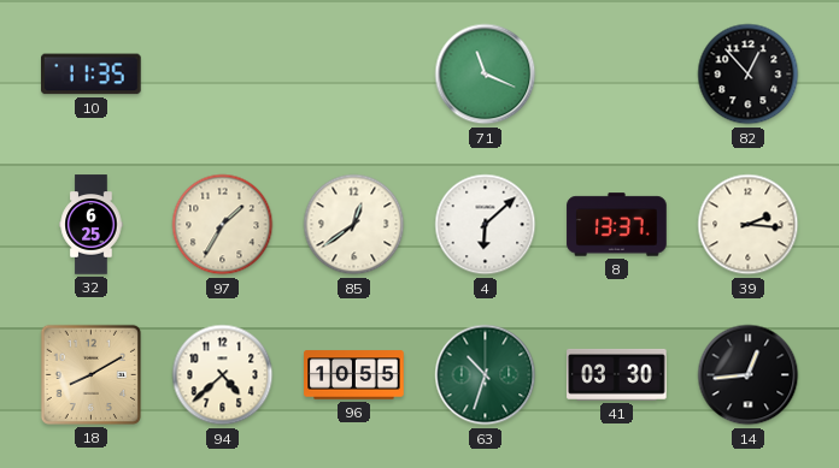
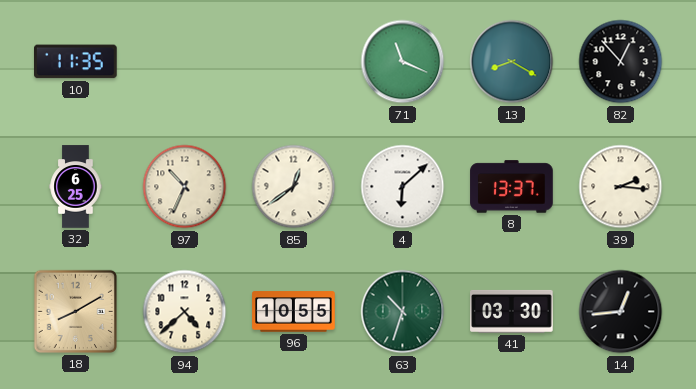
13: none -> 8:20 (512, 62)
97: 1:35 -> 10:34 (185, 187)
